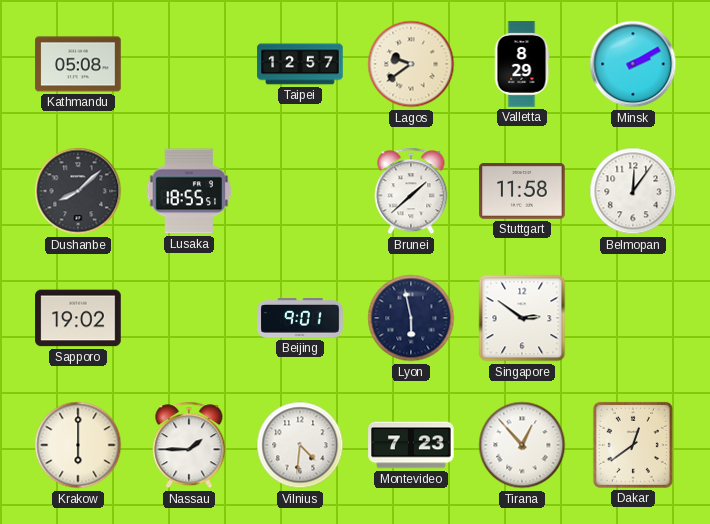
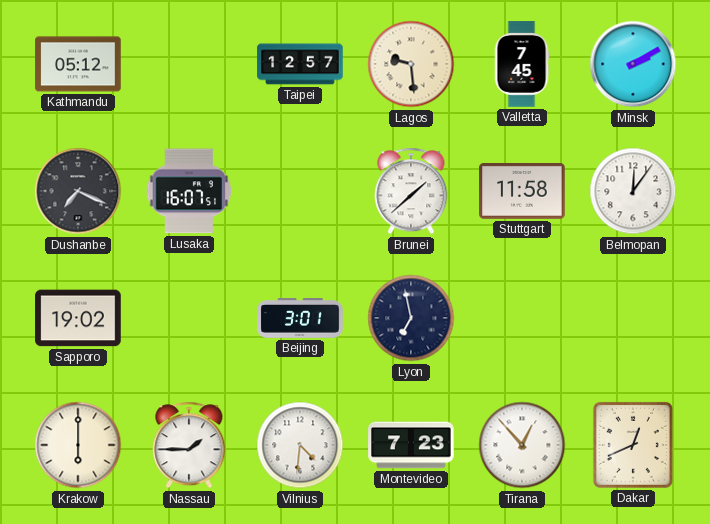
Kathmandu: 05:08 -> 05:12 (78, 64)
Lagos: 9:39 -> 9:29 (411, 64)
Valletta: 8:29 -> 7:45 (522, 64)
Dushanbe: 8:08 -> 7:19 (78, 191)
Lusaka: 18:55 -> 16:07 (189, 191)
Beijing: 9:01 -> 3:01 (300, 319)
Lyon: 5:58 -> 6:58 (411, 318)
Singapore: 2:51 -> none (522, 318)
Dakar: 12:39 -> 12:41 (633, 445)
